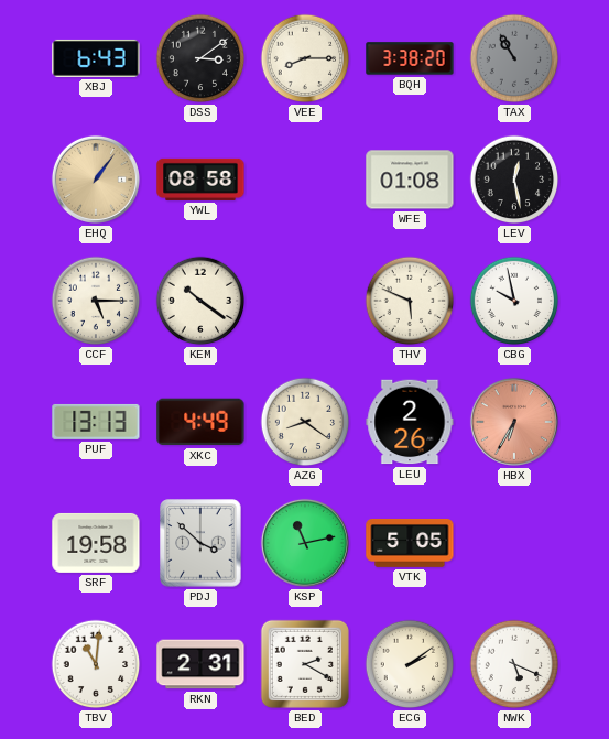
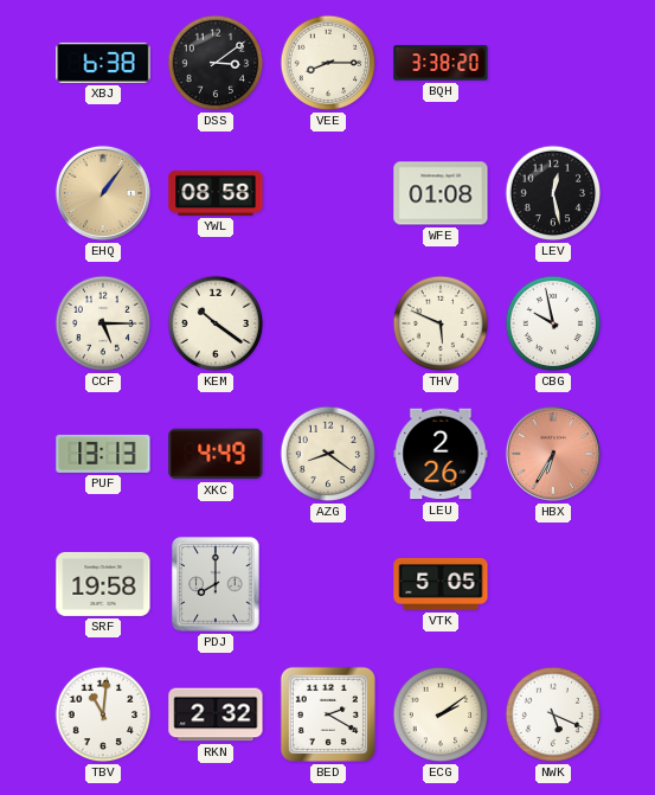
XBJ: 6:43 -> 6:38 (103, 63)
TAX: 10:55 -> none (514, 58)
PDJ: 3:52 -> 8:00 (216, 584)
KSP: 11:13 -> none (305, 543)
RKN: 2:31 -> 2:32 (216, 714)
